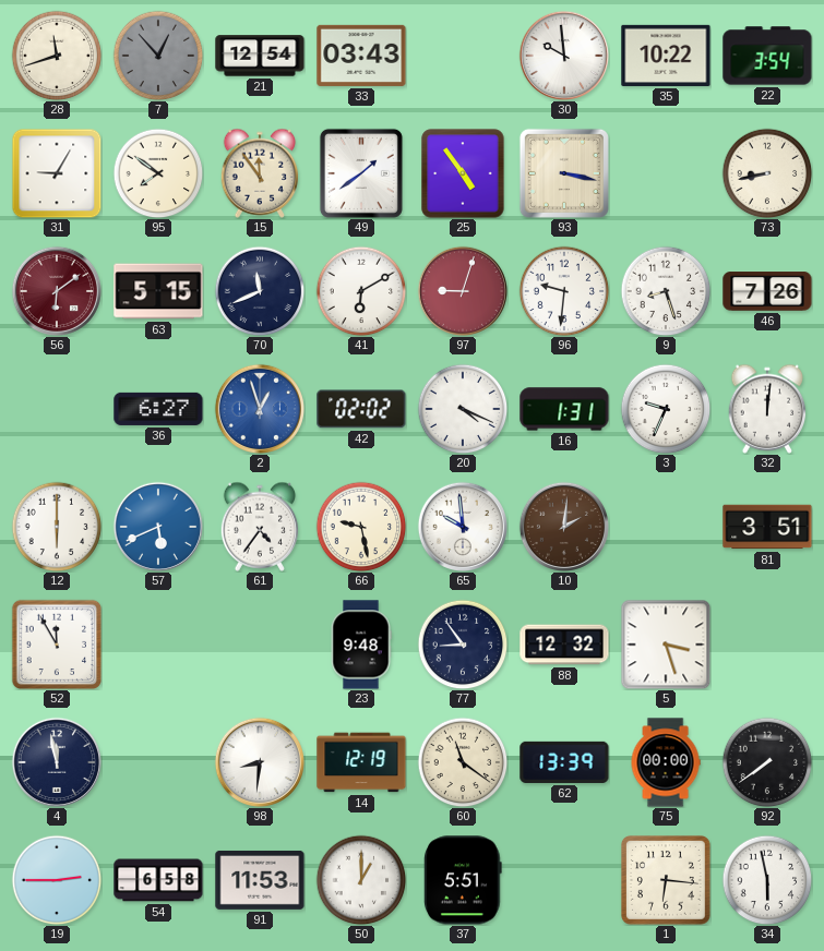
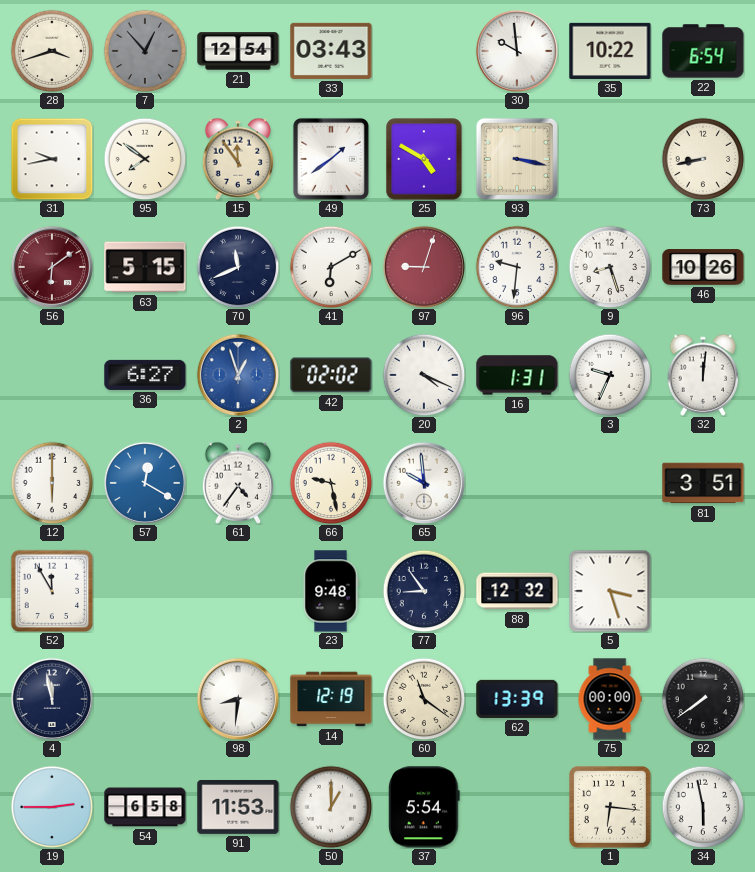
28: 11:42 -> 3:42 (52, 51)
22: 3:54 -> 6:54 (703, 51)
31: 9:05 -> 9:43 (52, 159)
25: 4:54 -> 4:50 (424, 159)
46: 7:26 -> 10:26 (703, 267)
57: 5:41 -> 12:20 (145, 483)
10: 2:01 -> none (564, 527)
37: 5:51 -> 5:54 (425, 807)
